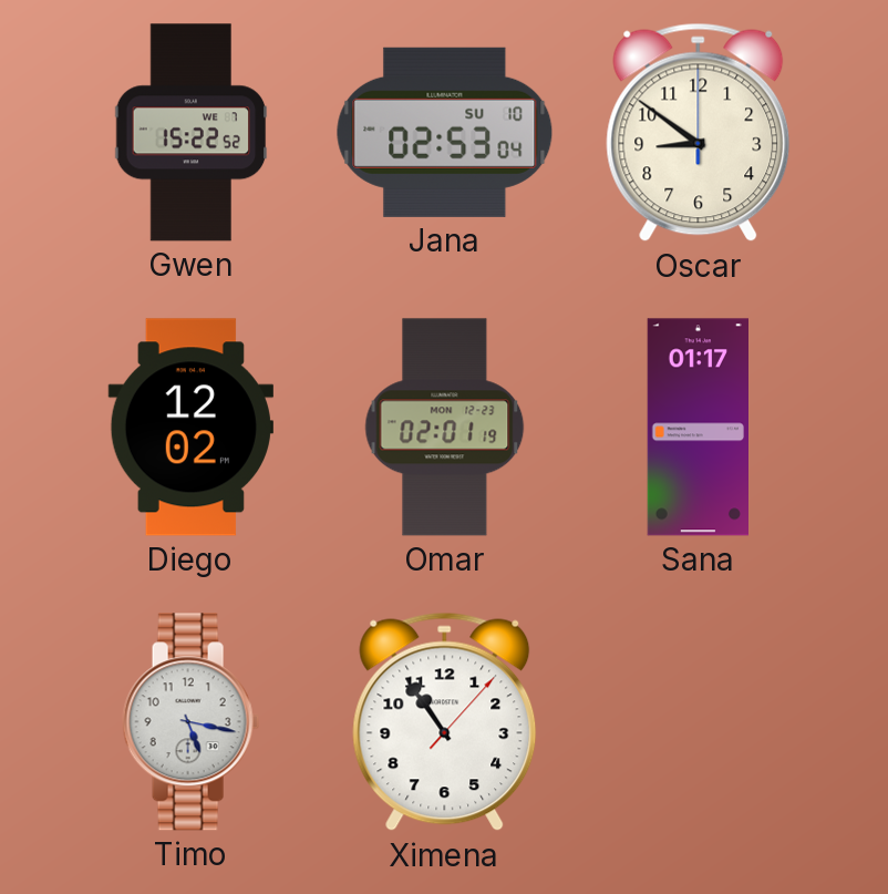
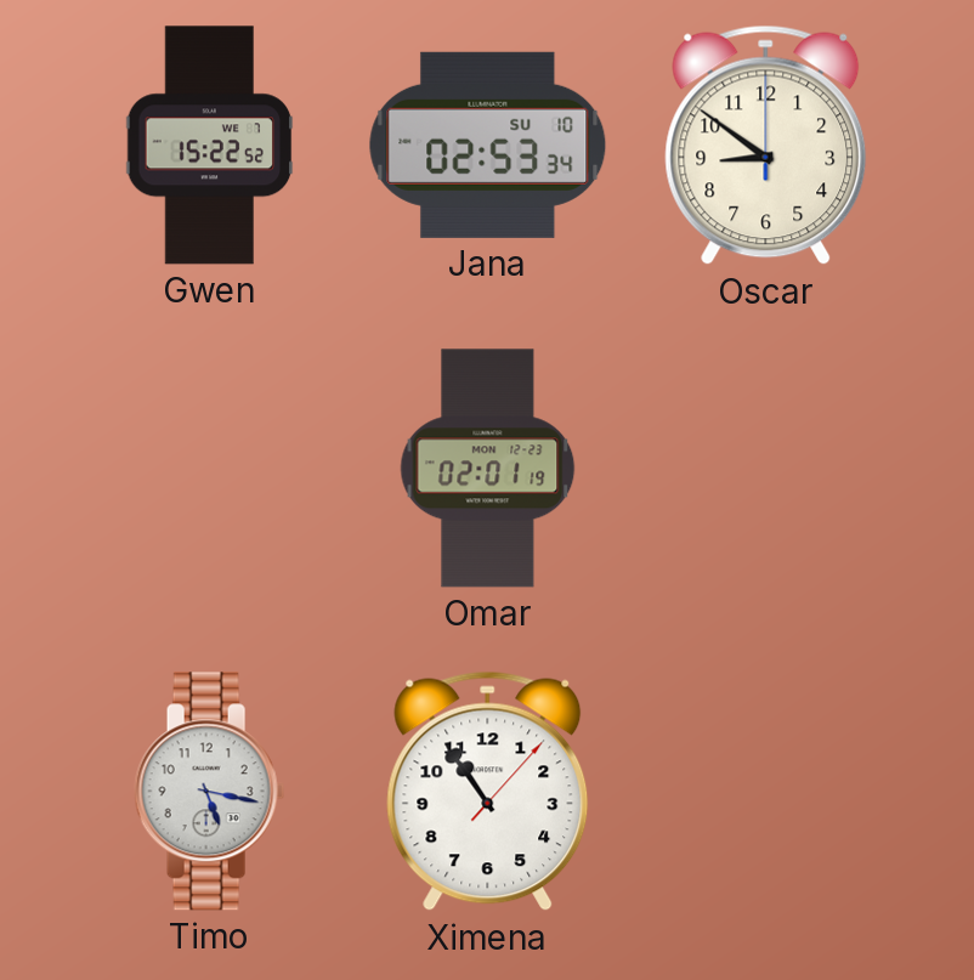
Jana: 02:53:04 -> 02:53:34 (488, 145)
Diego: 12:02 -> none (190, 428)
Sana: 01:17 -> none (698, 428)
